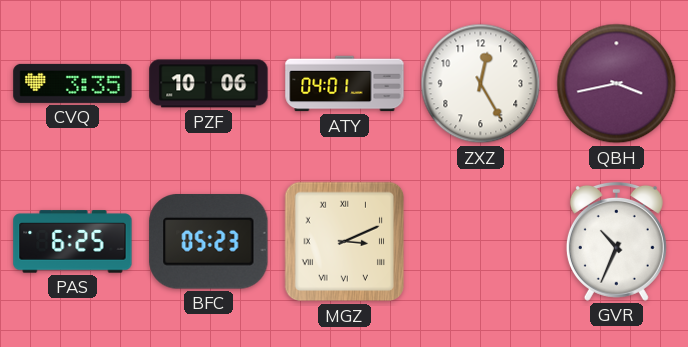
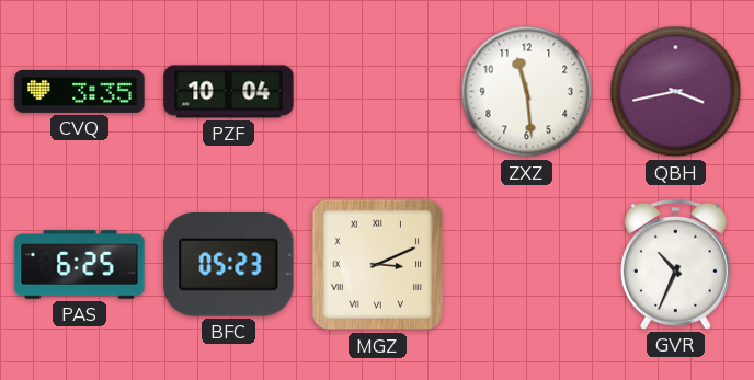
PZF: 10:06 -> 10:04 (229, 92)
ATY: 04:01 -> none (345, 84)
ZXZ: 12:25 -> 11:29 (527, 92)
